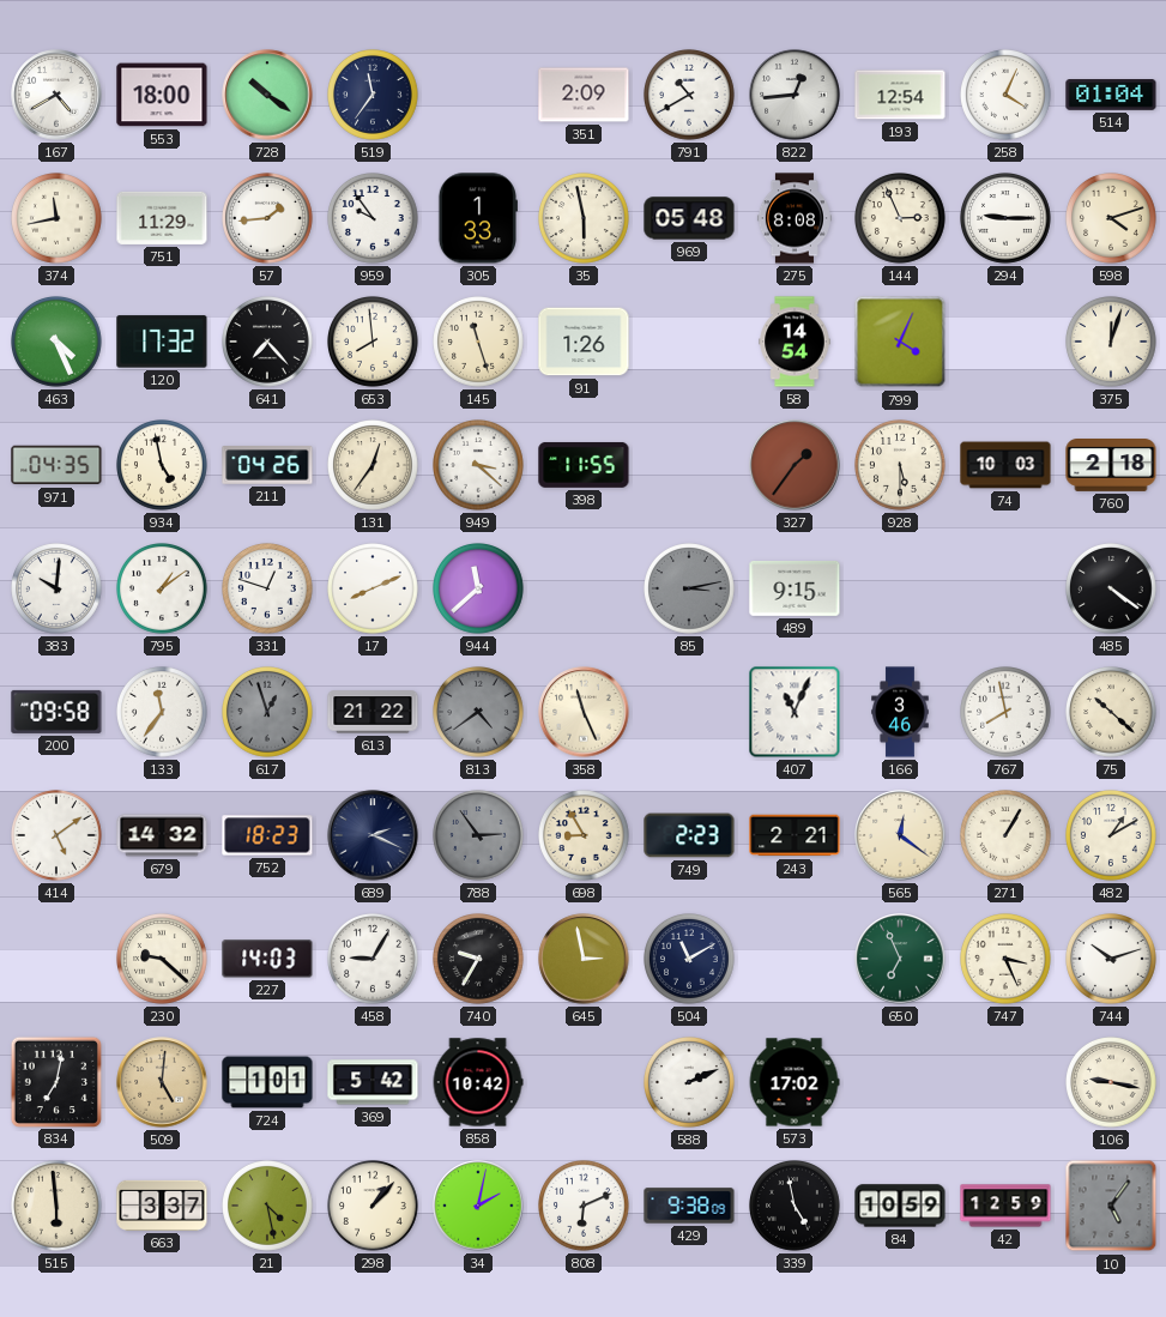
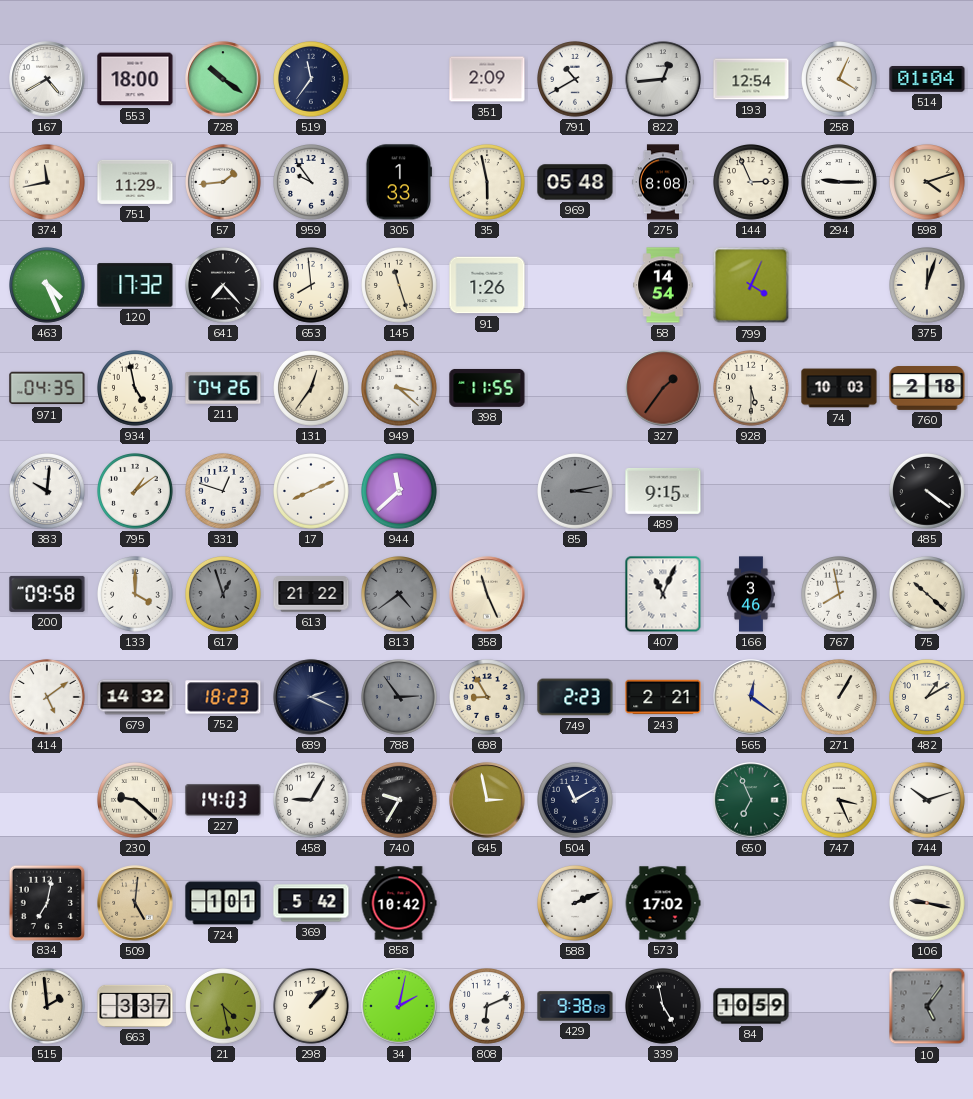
133: 11:36 -> 4:00 (136, 595)
515: 5:59 -> 1:59 (48, 1007)
42: 12:59 -> none (1005, 1206)
